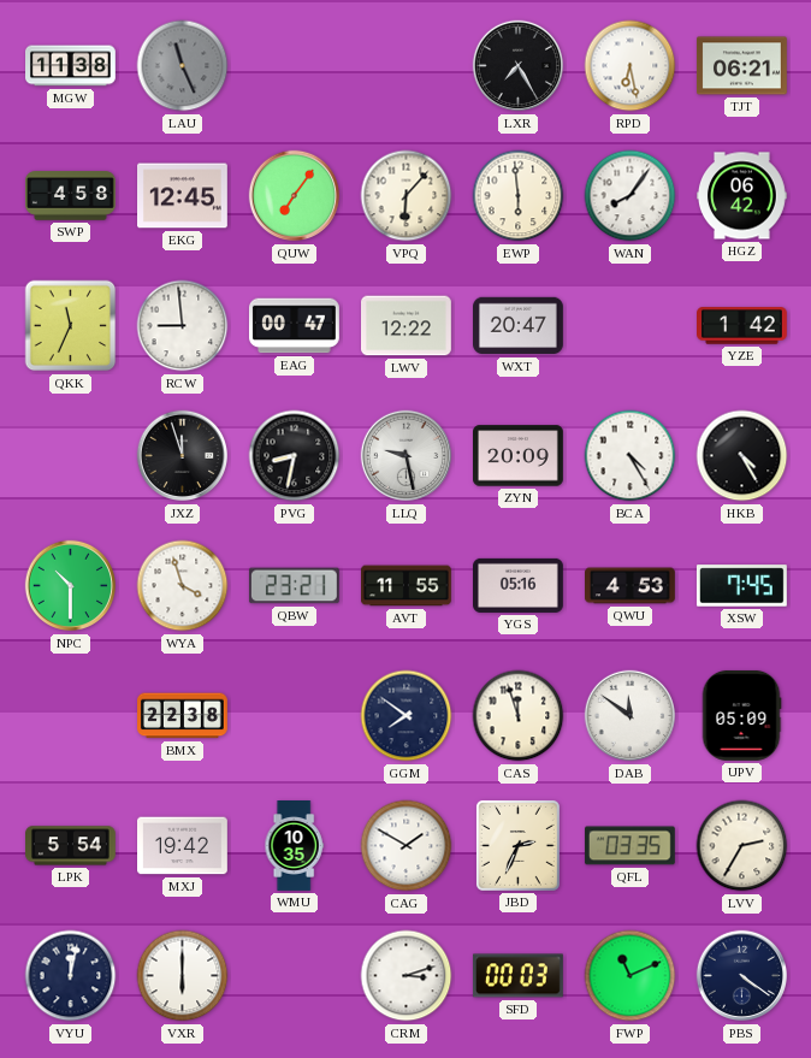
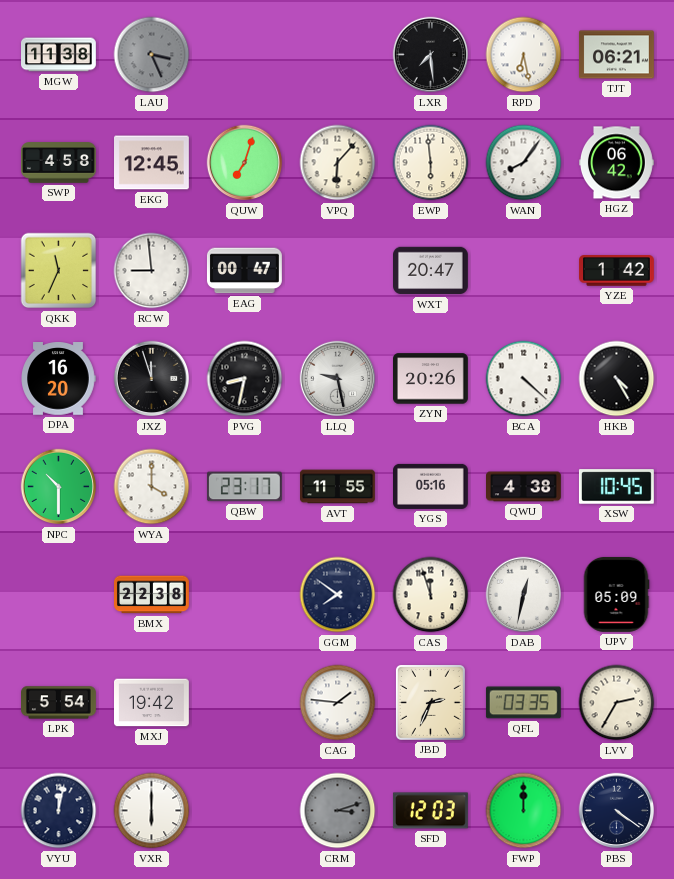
LAU: 11:26 -> 3:26 (152, 55)
LXR: 7:25 -> 7:29 (431, 55)
QUW: 7:06 -> 7:03 (245, 163)
LWV: 12:22 -> none (407, 326)
DPA: none -> 16:20 (58, 379)
ZYN: 20:09 -> 20:26 (431, 379)
BCA: 4:25 -> 4:22 (524, 379)
WYA: 3:57 -> 4:00 (152, 487)
QBW: 23:21 -> 23:17 (244, 487)
QWU: 4:53 -> 4:38 (524, 487)
XSW: 7:45 -> 10:45 (616, 487)
DAB: 11:51 -> 12:32 (524, 595)
WMU: 10:35 -> none (294, 846)
CAG: 1:50 -> 1:46 (338, 703)
CRM dial: white -> grey (338, 811)
SFD: 00:03 -> 12:03 (430, 811)
FWP: 11:11 -> 12:00 (524, 811)
